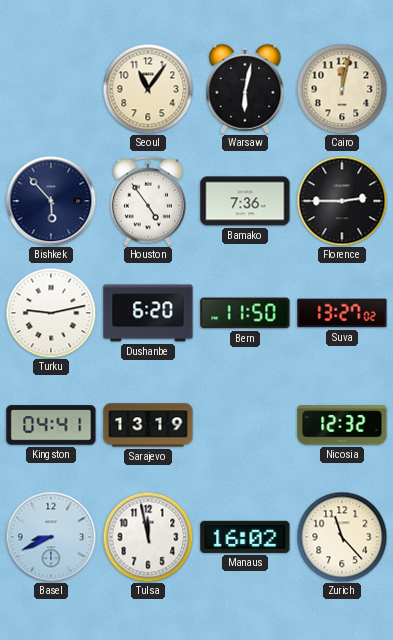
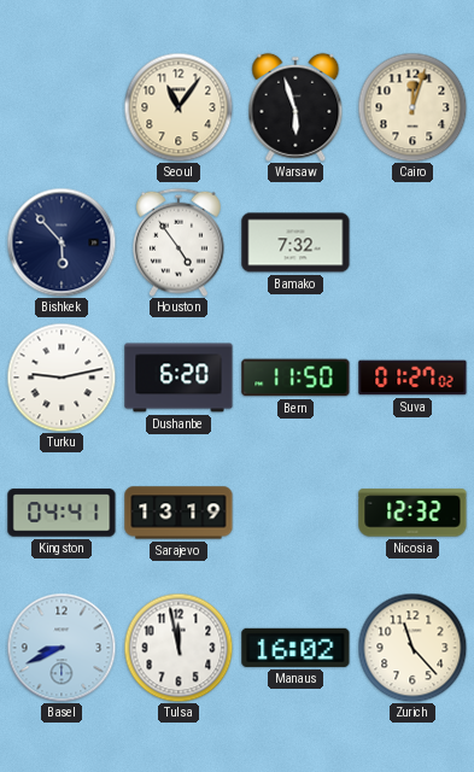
Warsaw: 6:02 -> 5:57 (295, 107)
Cairo: 12:02 -> 12:03 (412, 107)
Bamako: 7:36 -> 7:32 (295, 242)
Florence: 2:45 -> none (342, 201)
Suva: 13:27 -> 01:27 (412, 378)
